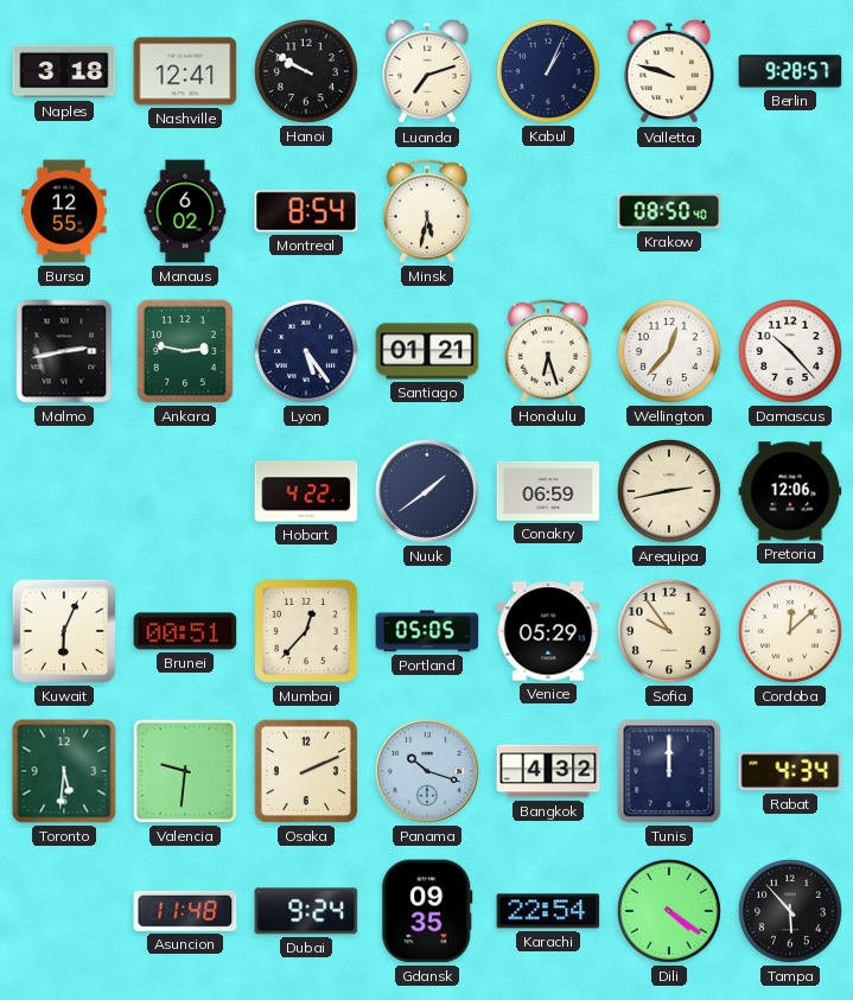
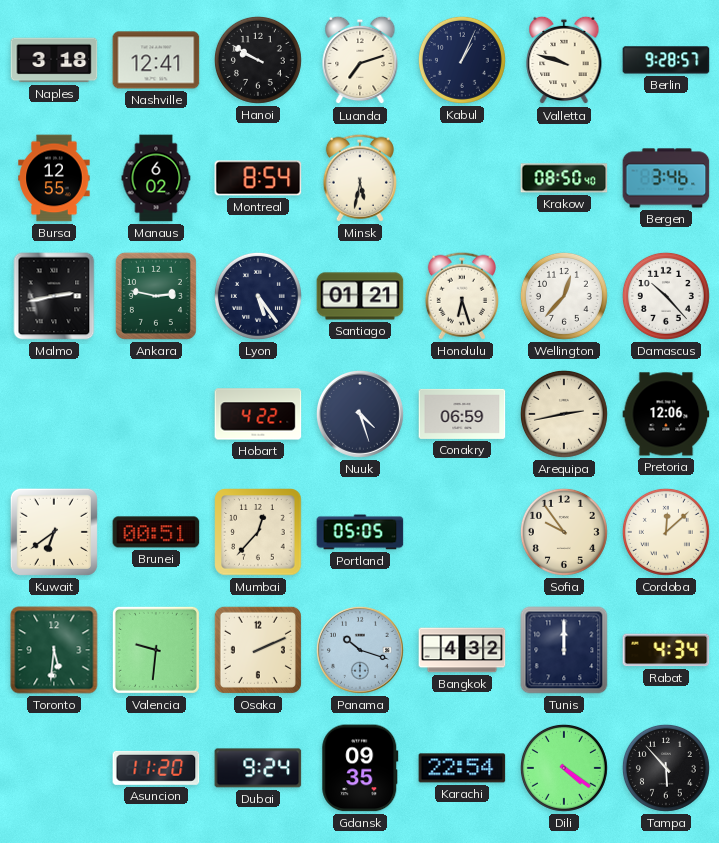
Bergen: none -> 3:46 (666, 178)
Nuuk: 1:39 -> 4:27 (360, 414)
Kuwait: 6:04 -> 6:39 (54, 532)
Venice: 05:29 -> none (548, 631)
Asuncion: 11:48 -> 11:20 (156, 768)
